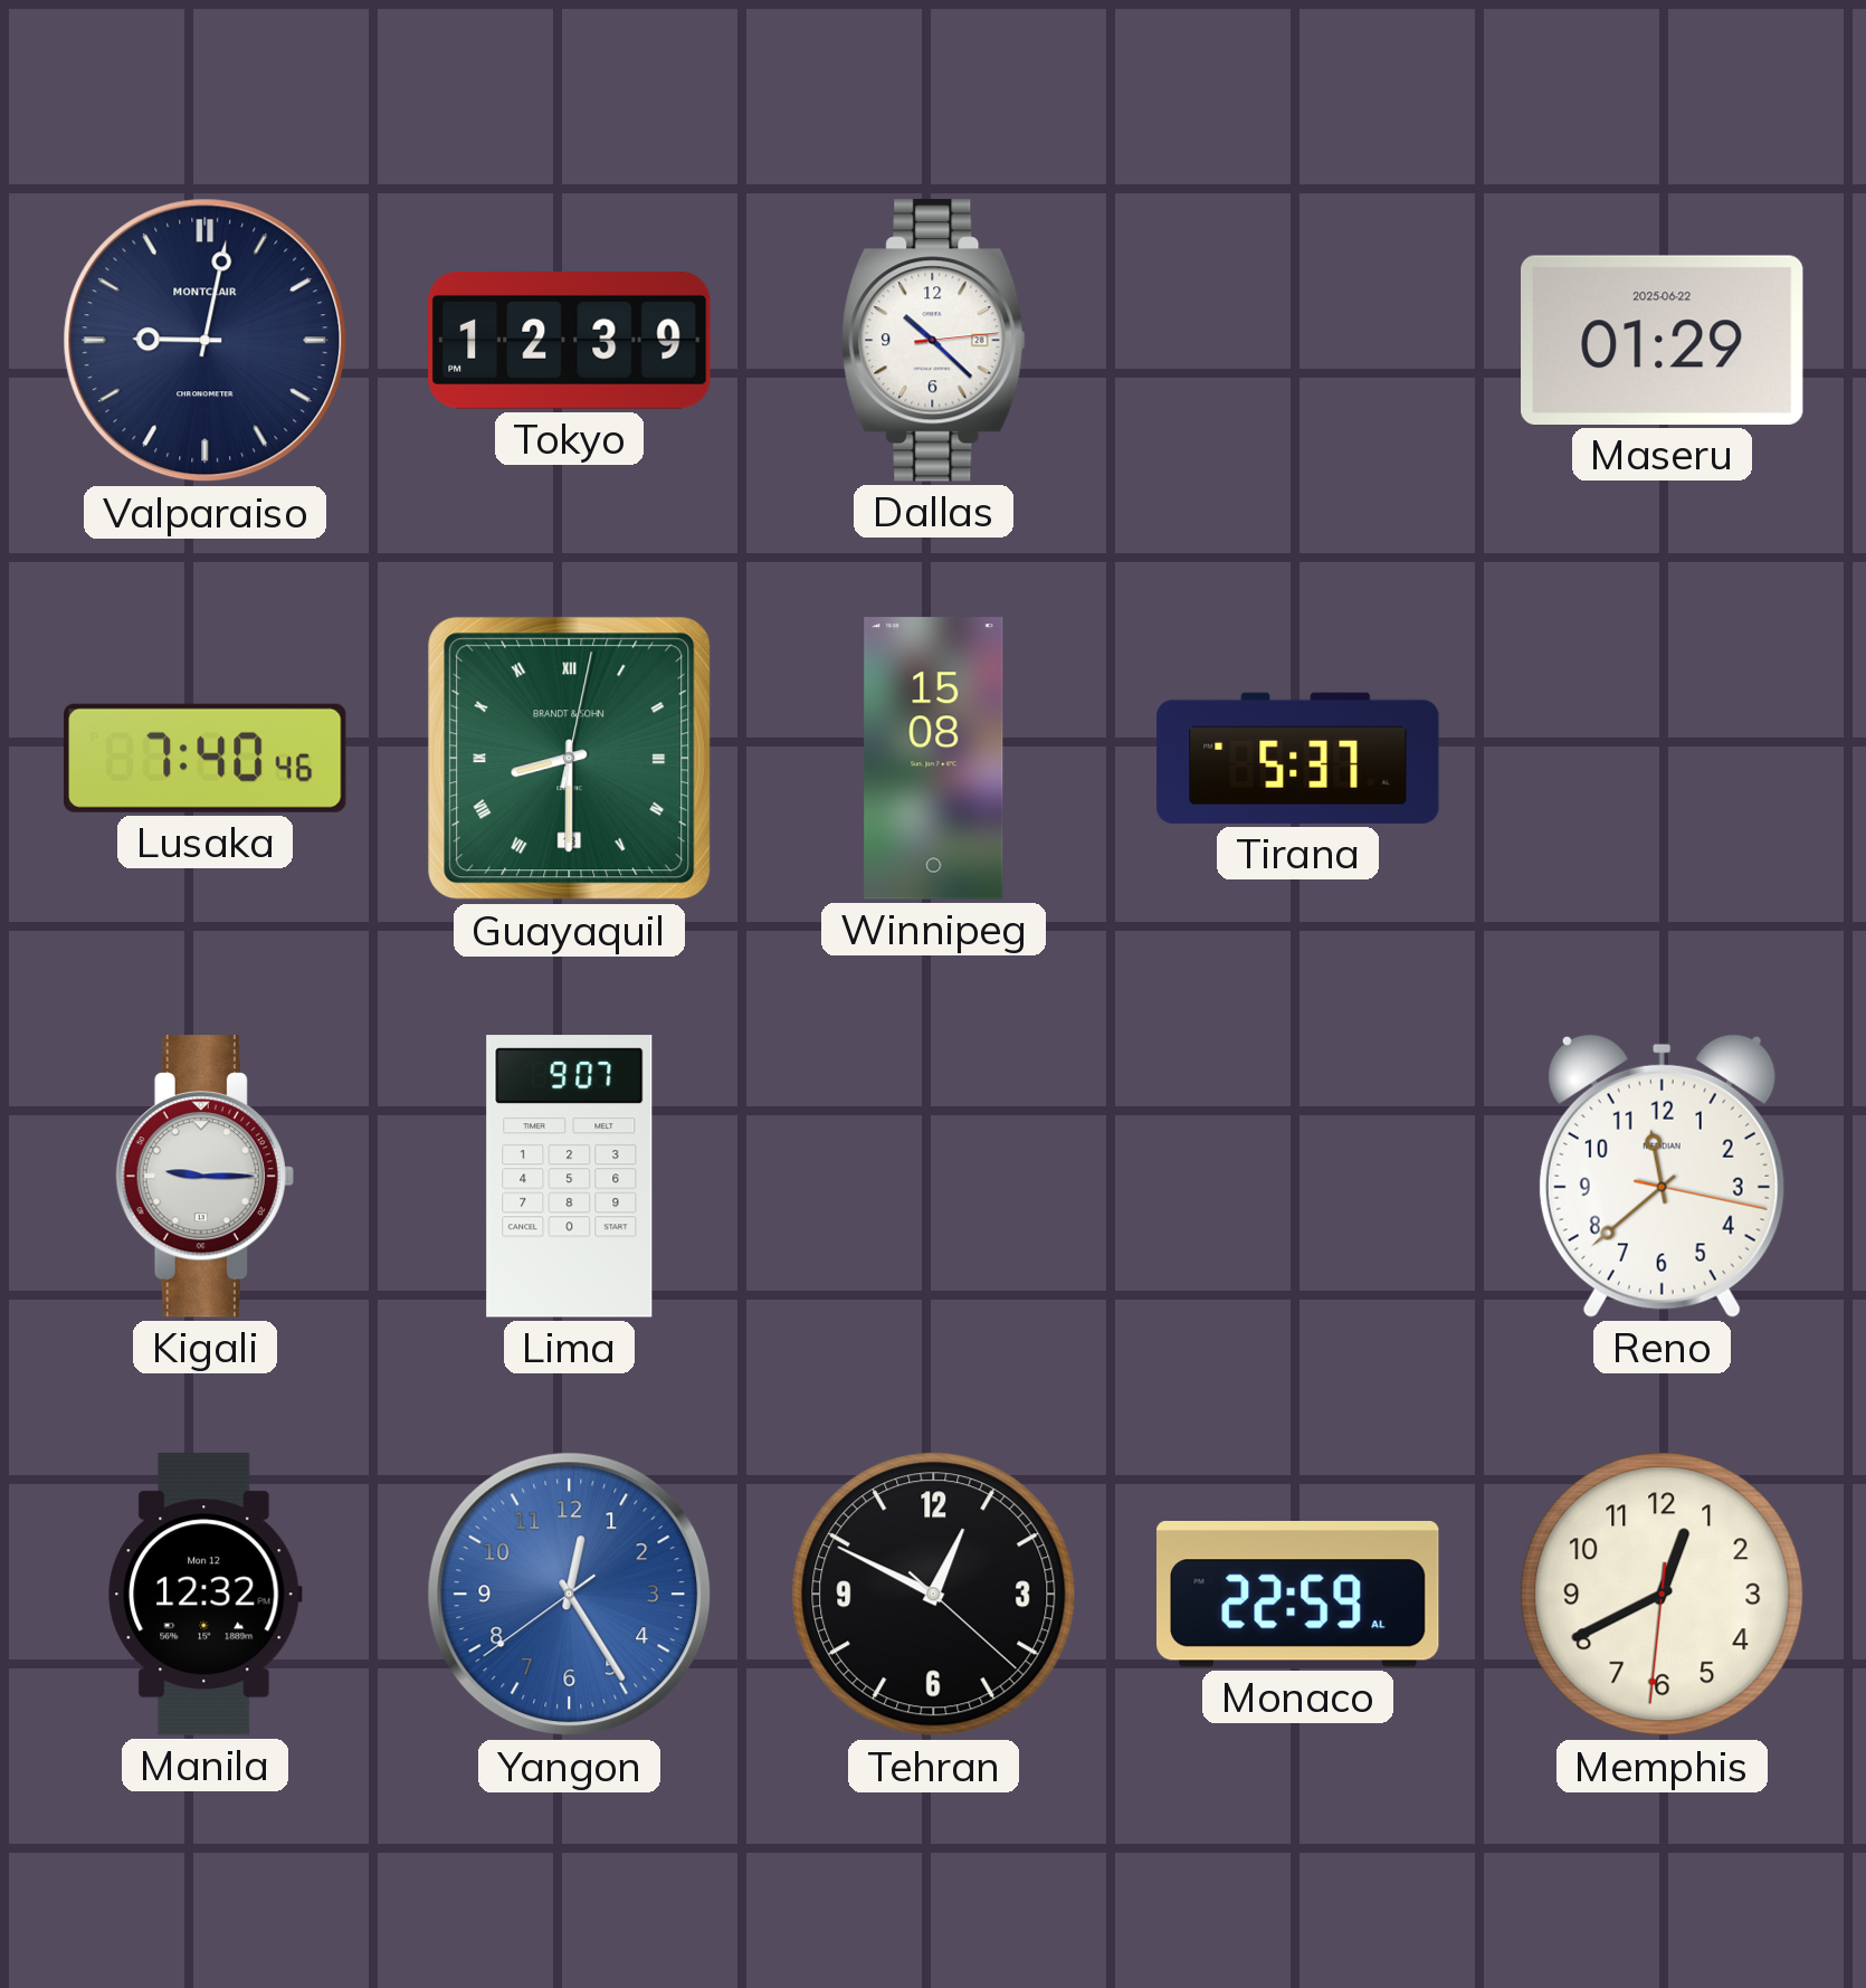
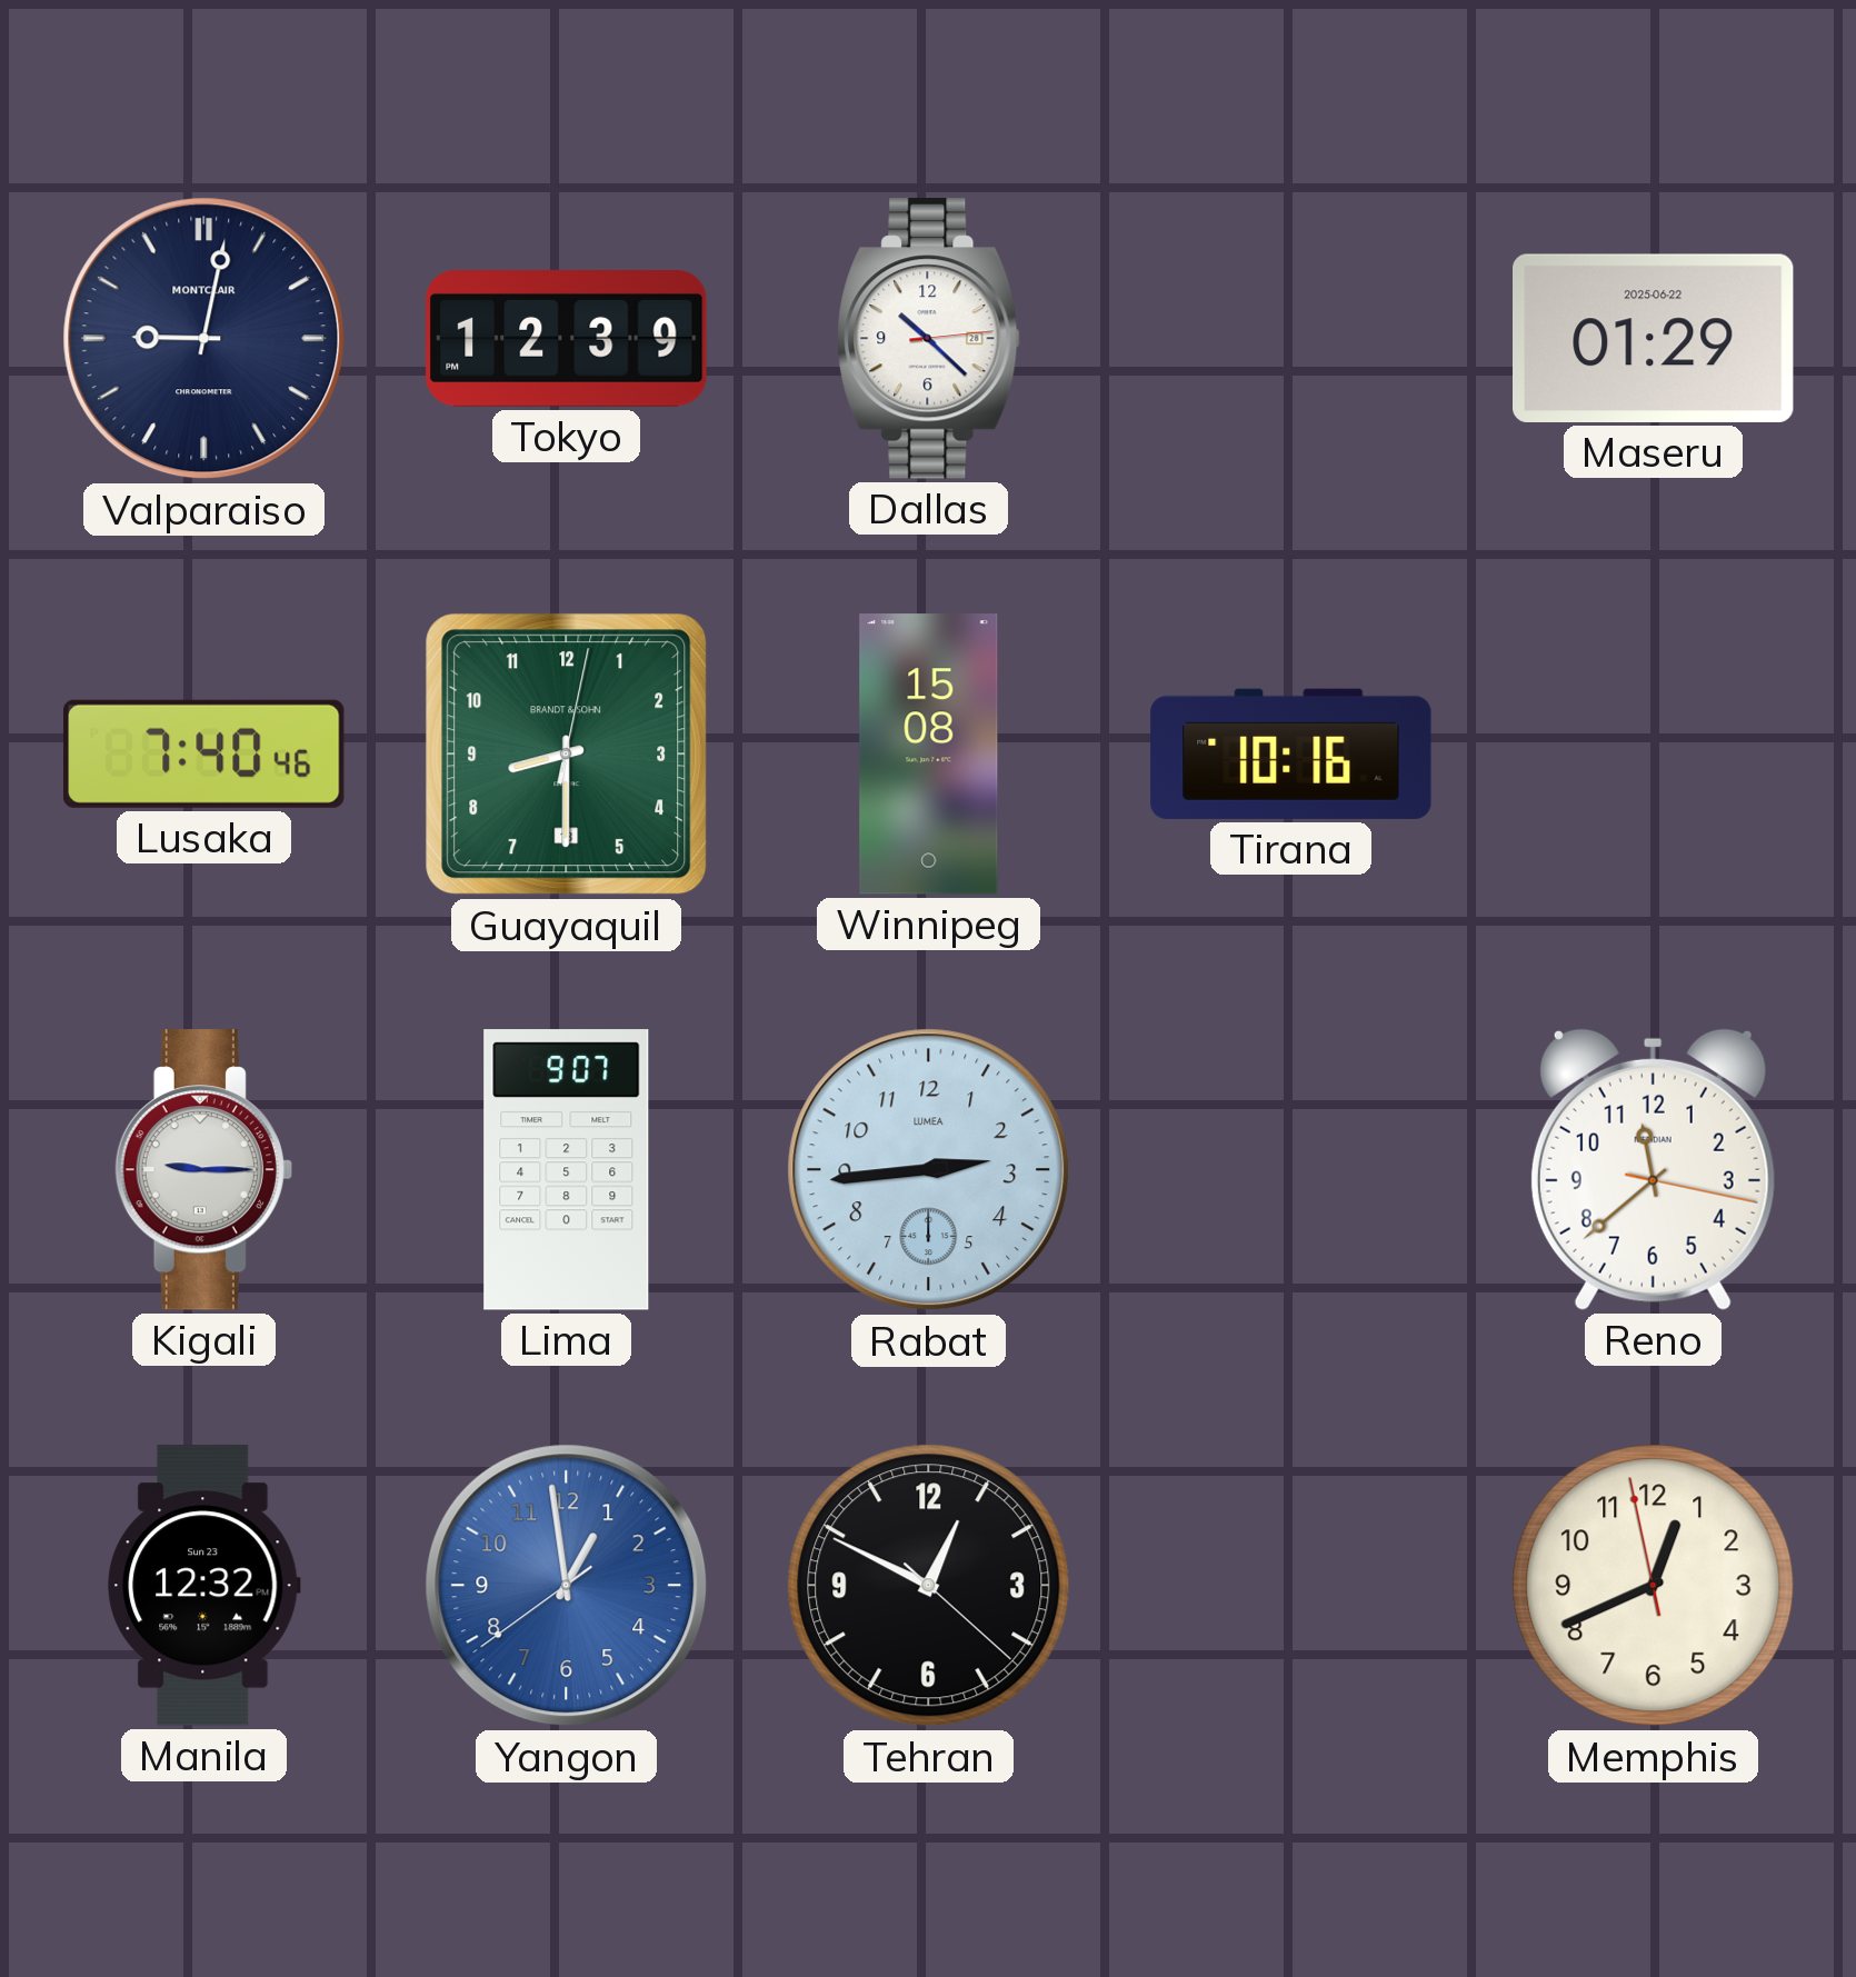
Guayaquil numerals: Roman -> Arabic (567, 755)
Tirana: 5:37 -> 10:16 (1291, 753)
Rabat: none -> 2:44 (929, 1170)
Manila date: Mon 12 -> Sun 23 (204, 1586)
Yangon: 12:24 -> 12:58 (567, 1586)
Monaco: 22:59 -> none (1298, 1595)
Memphis: 12:40:31 -> 12:40:58 (1654, 1586)
